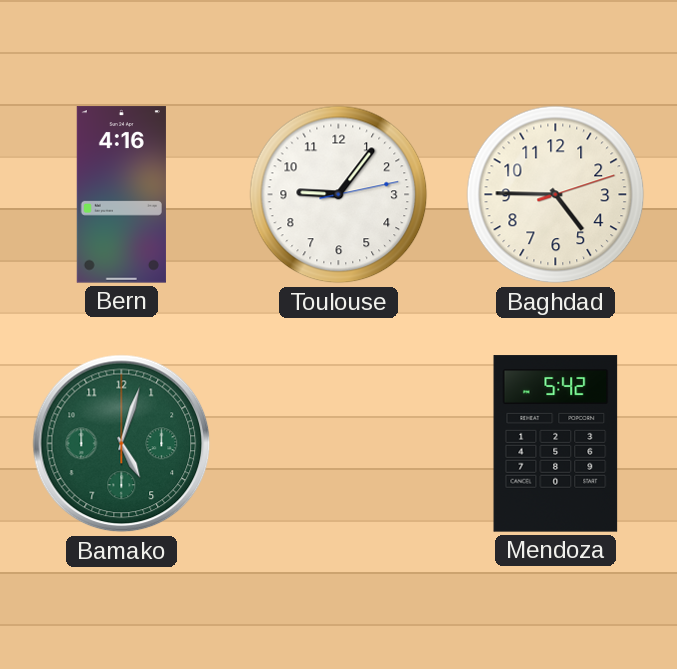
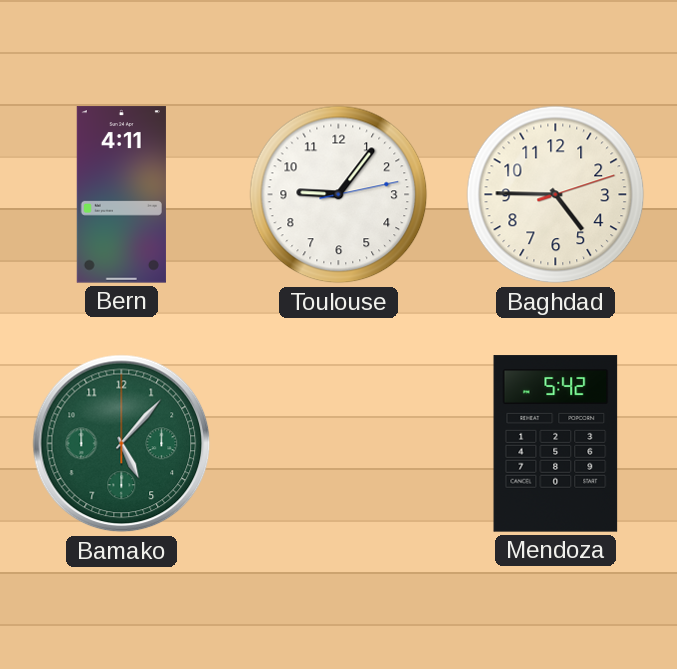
Bern: 4:16 -> 4:11 (121, 195)
Bamako: 5:03 -> 5:07 (122, 444)
